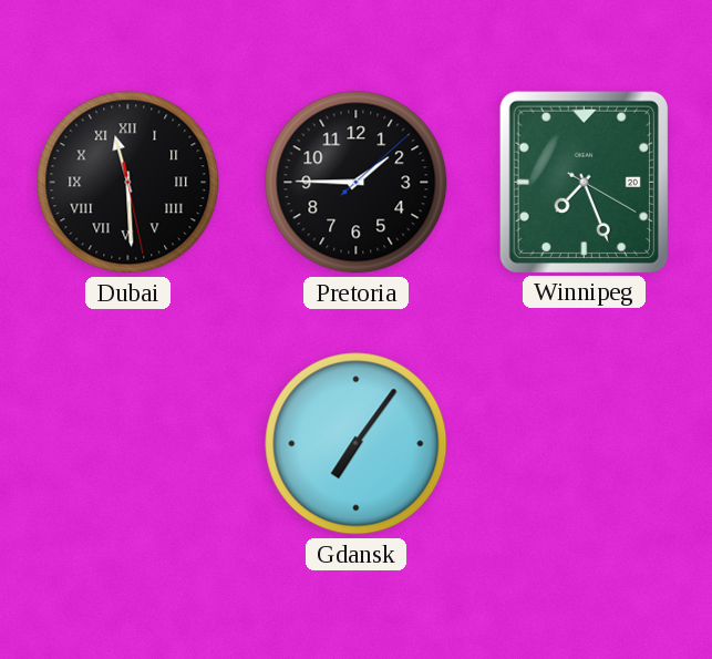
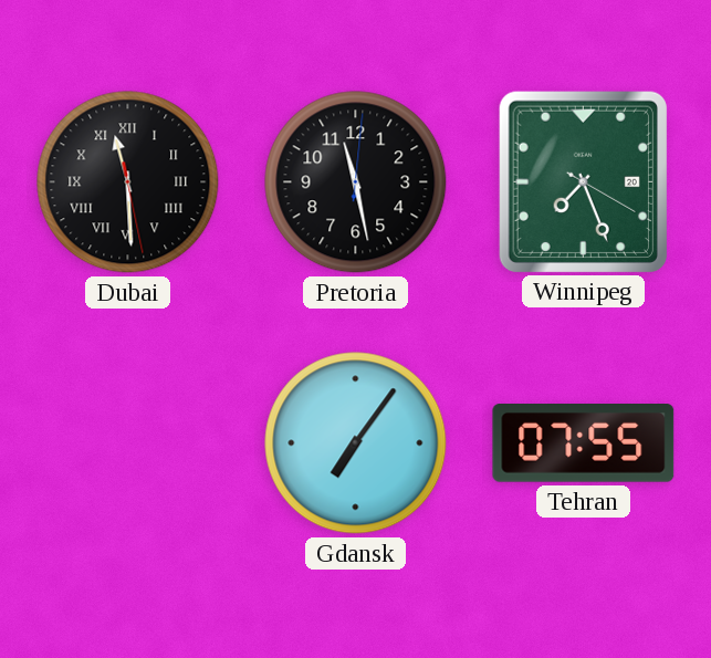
Pretoria: 1:45 -> 11:28 (356, 182)
Tehran: none -> 07:55 (584, 443)
